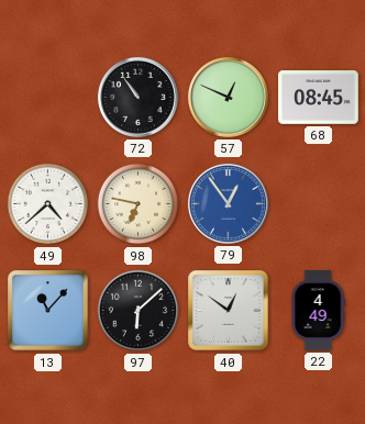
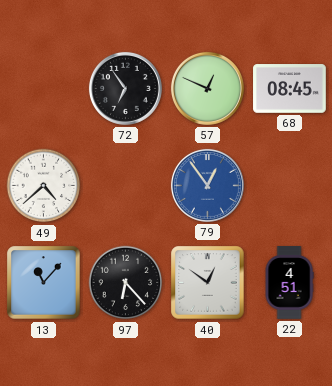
72: 10:54 -> 6:54 (125, 88)
98: 6:47 -> none (139, 204)
97: 6:08 -> 6:23 (126, 283)
22: 4:49 -> 4:51 (289, 283)
